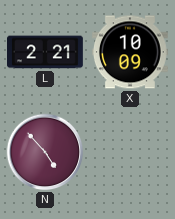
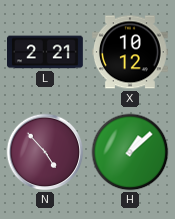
X: 10:09 -> 10:12 (130, 52)
H: none -> 1:08 (130, 152)
